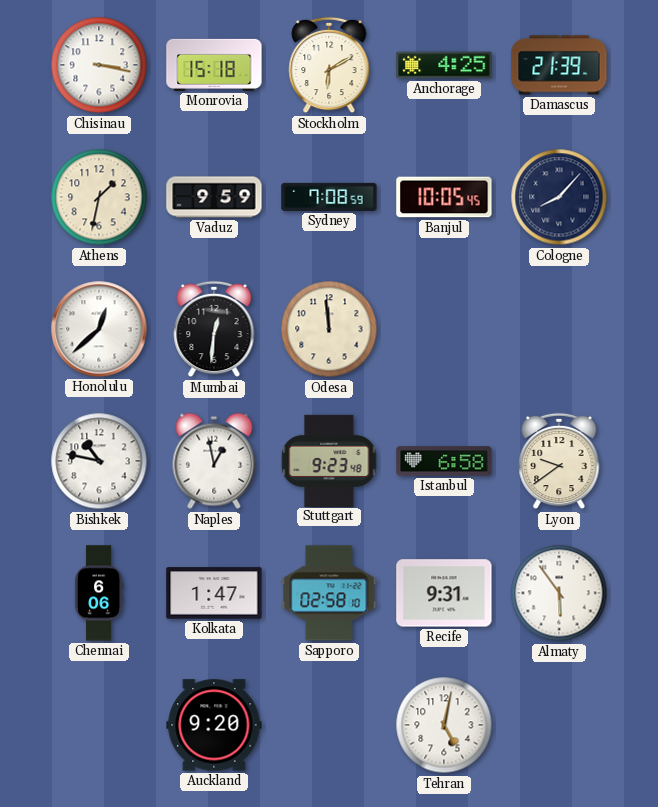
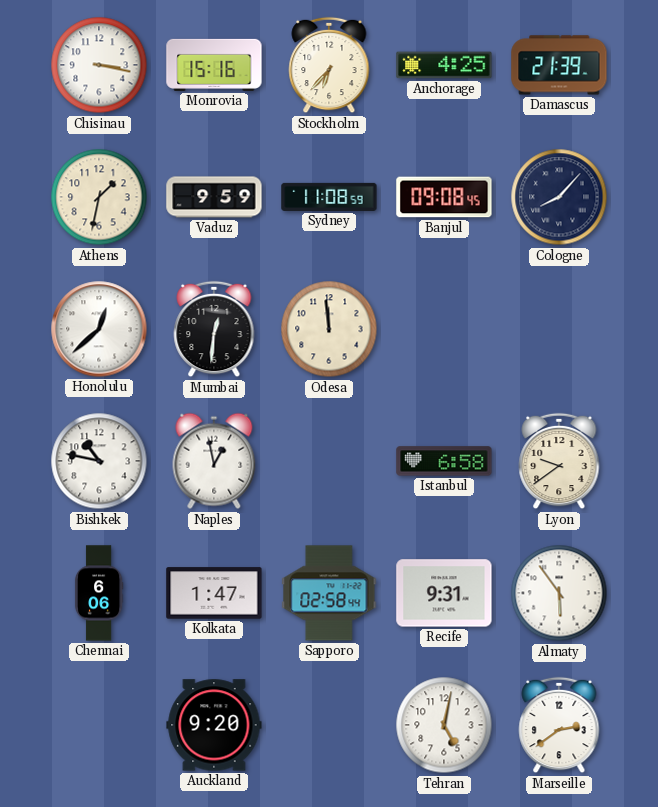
Monrovia: 15:18 -> 15:16 (214, 65)
Stockholm: 6:10 -> 6:37 (329, 65)
Sydney: 7:08 -> 11:08 (329, 197)
Banjul: 10:05 -> 09:08 (444, 197)
Stuttgart: 9:23 -> none (329, 460)
Sapporo: 02:58:10 -> 02:58:44 (329, 593)
Marseille: none -> 2:39 (559, 725)
